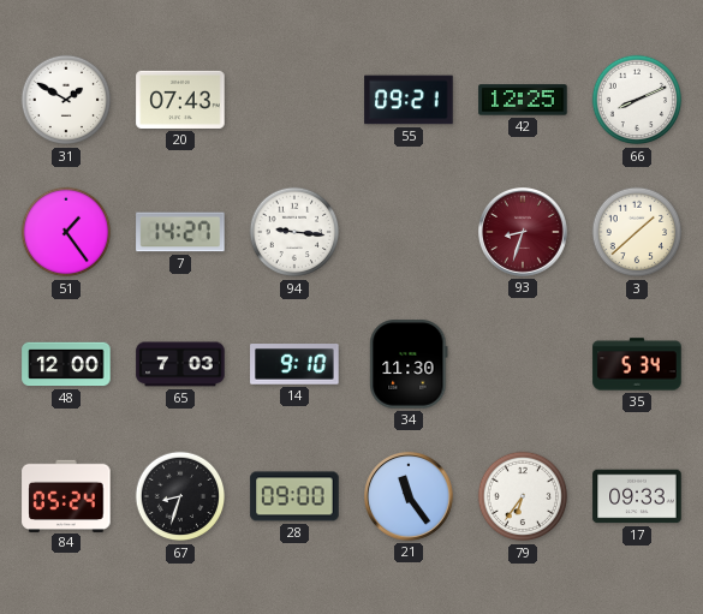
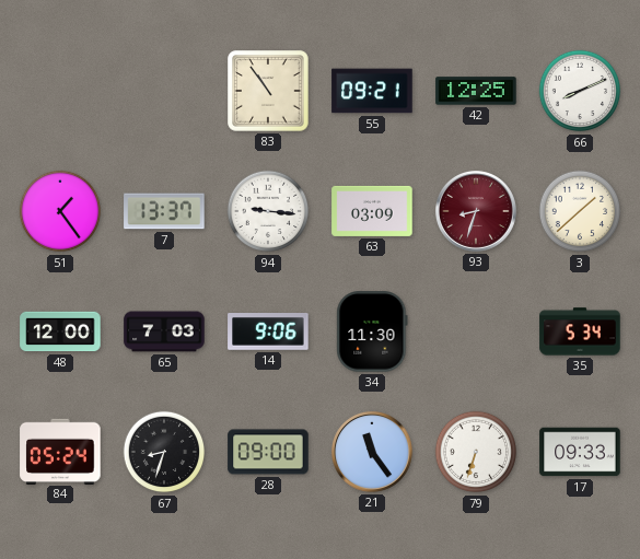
31: 1:50 -> none (66, 100)
20: 07:43 -> none (180, 100)
83: none -> 10:54 (268, 91)
7: 14:27 -> 13:37 (164, 211)
63: none -> 03:09 (372, 211)
14: 9:10 -> 9:06 (268, 333)
79: 6:36 -> 6:33 (476, 452)
